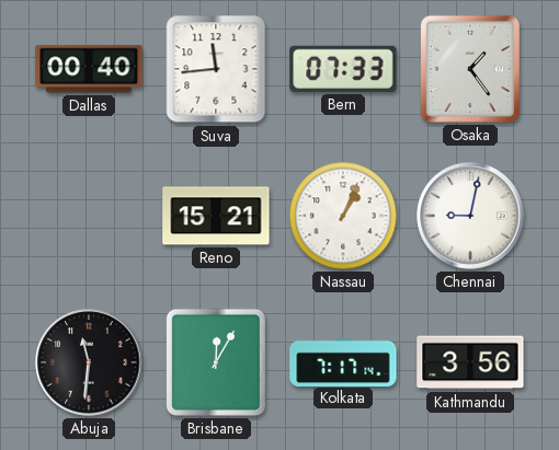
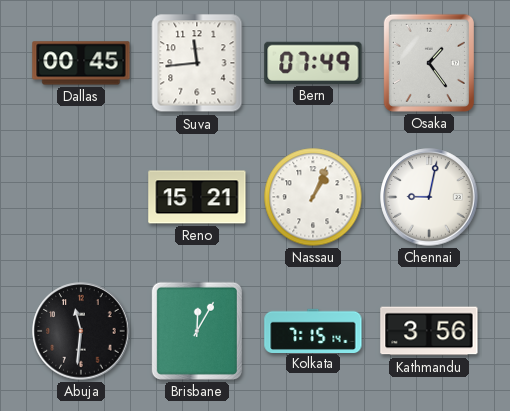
Dallas: 00:40 -> 00:45 (81, 63)
Bern: 07:33 -> 07:49 (313, 63)
Kolkata: 7:17 -> 7:15 (313, 330)
